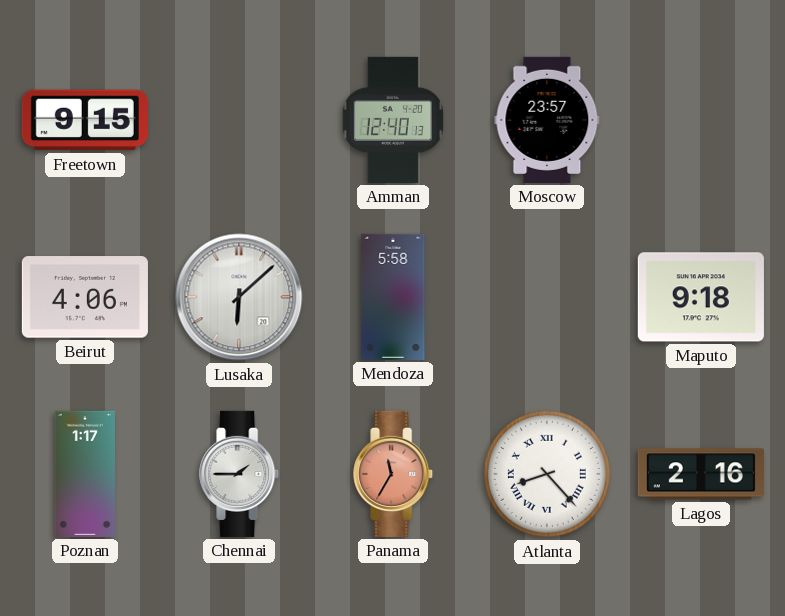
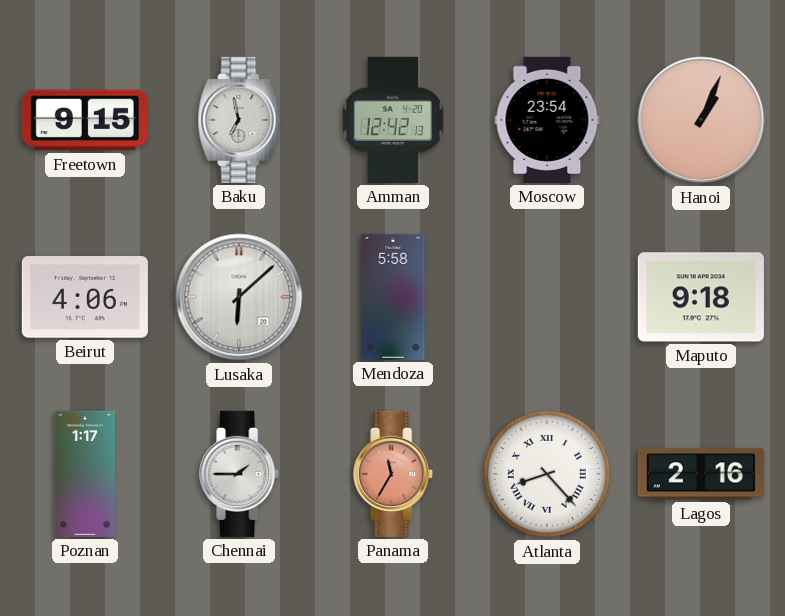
Baku: none -> 6:58 (239, 120)
Amman: 12:40 -> 12:42 (393, 120)
Moscow: 23:57 -> 23:54 (547, 120)
Hanoi: none -> 1:04 (701, 120)
